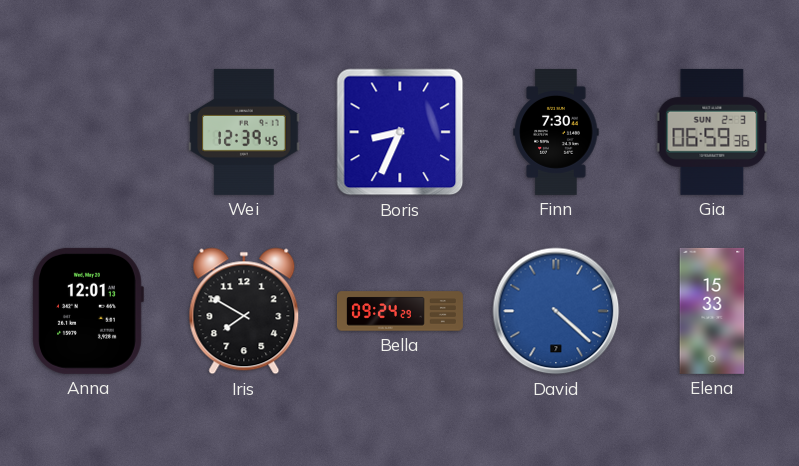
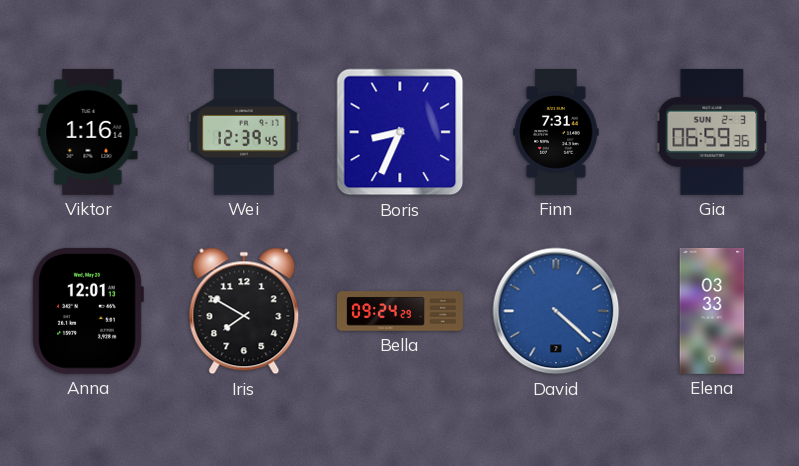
Viktor: none -> 1:16 (88, 132)
Finn: 7:30 -> 7:31 (556, 132)
Elena: 15:33 -> 03:33 (712, 311)
